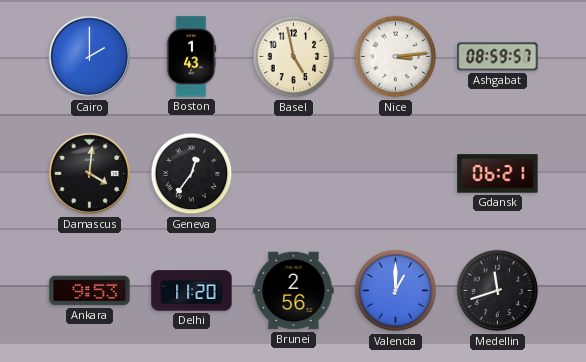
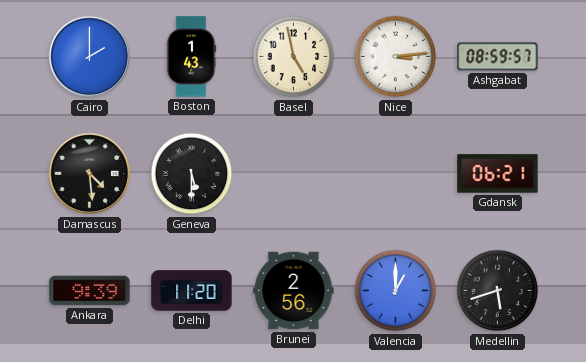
Damascus: 4:01 -> 4:29 (90, 174)
Geneva: 12:36 -> 5:30 (192, 174)
Ankara: 9:53 -> 9:39 (90, 291)
Medellin: 11:42 -> 5:42 (498, 291)
